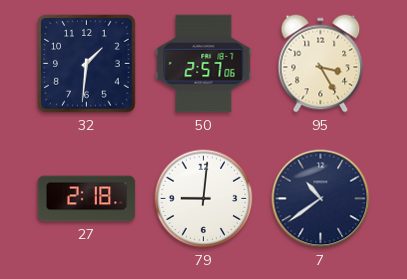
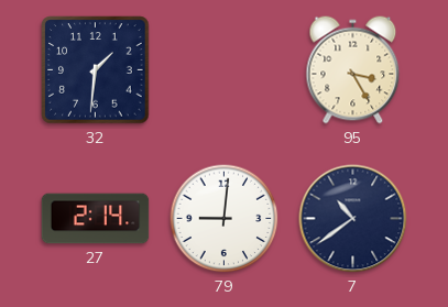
50: 2:57 -> none (204, 64)
27: 2:18 -> 2:14 (96, 219)
